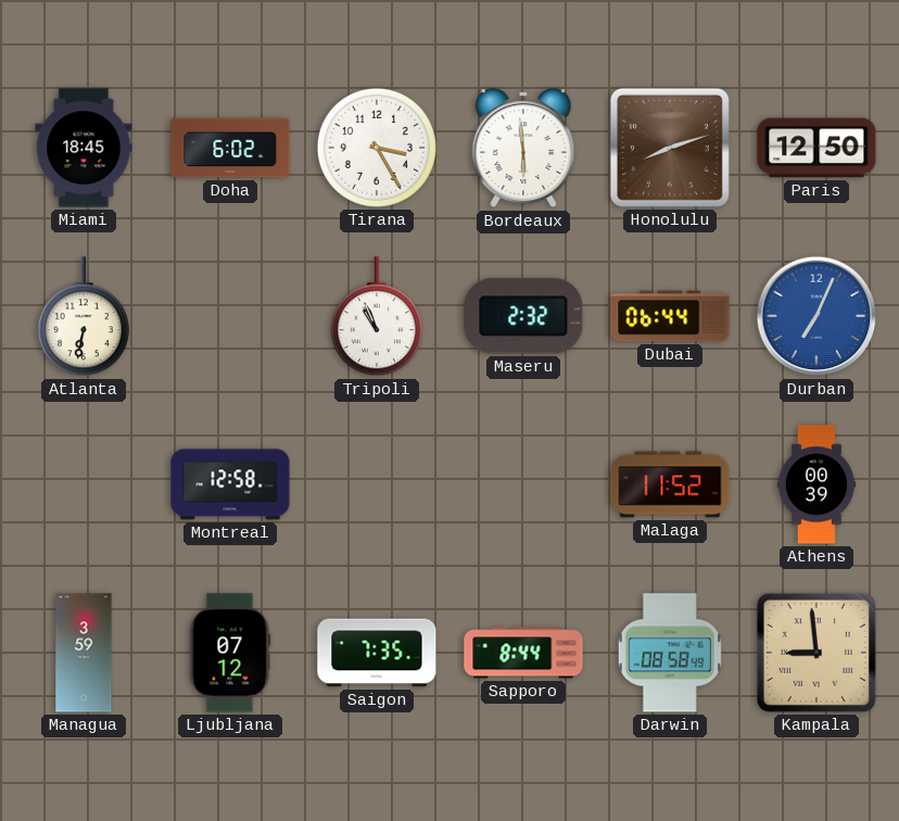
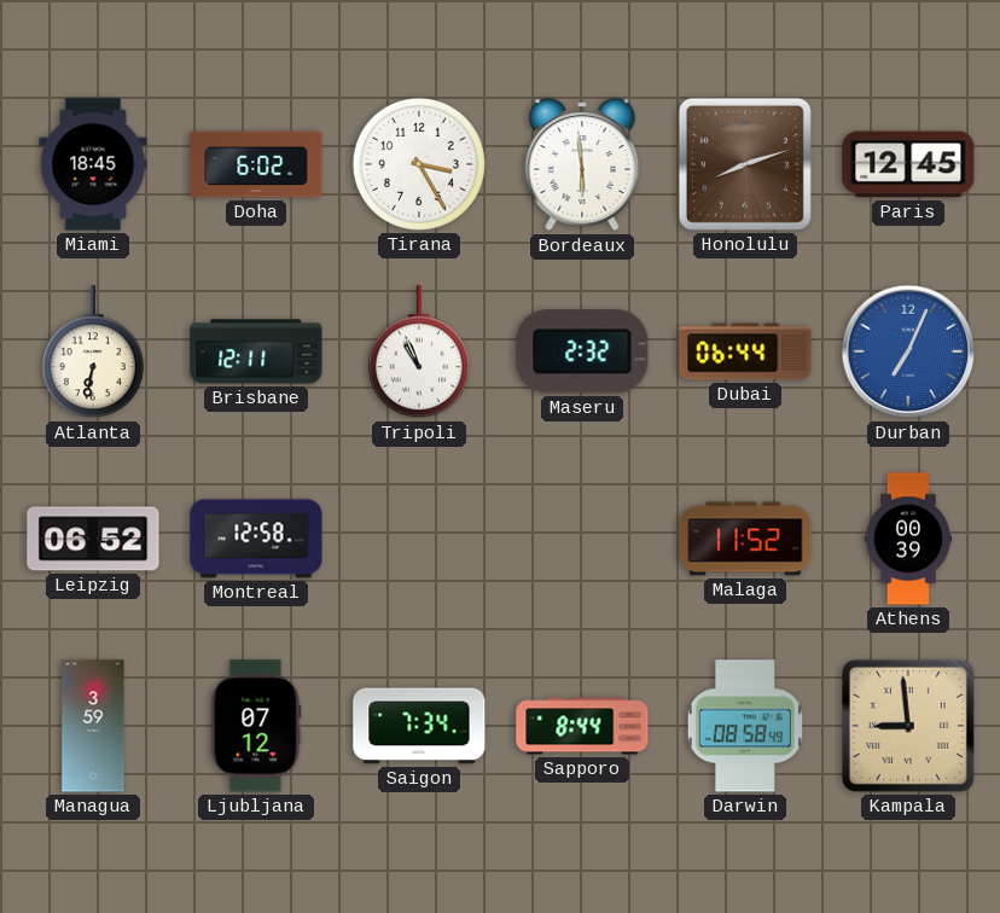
Paris: 12:50 -> 12:45 (908, 164)
Brisbane: none -> 12:11 (256, 351)
Leipzig: none -> 06:52 (93, 539)
Saigon: 7:35 -> 7:34 (419, 726)
